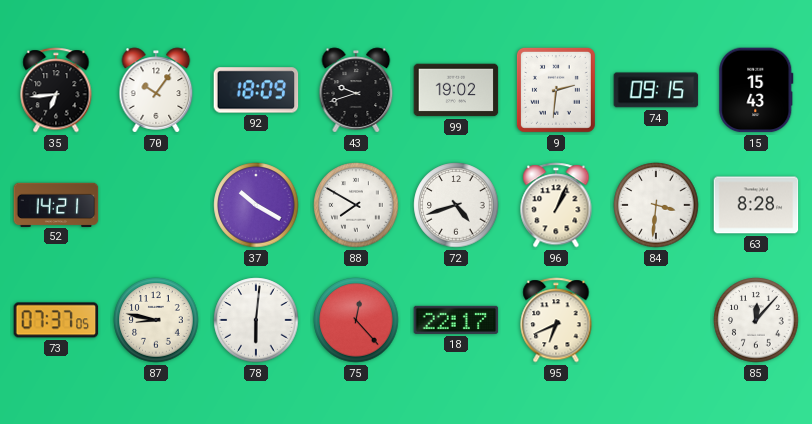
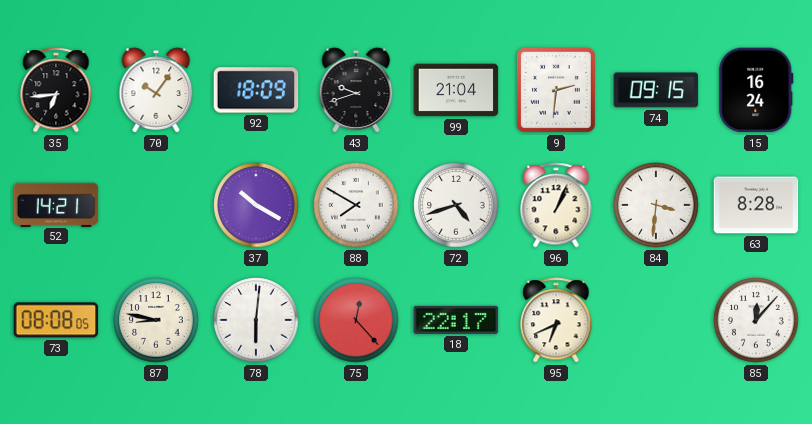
99: 19:02 -> 21:04 (456, 90)
15: 15:43 -> 16:24 (756, 90)
73: 07:37 -> 08:08 (56, 320)
